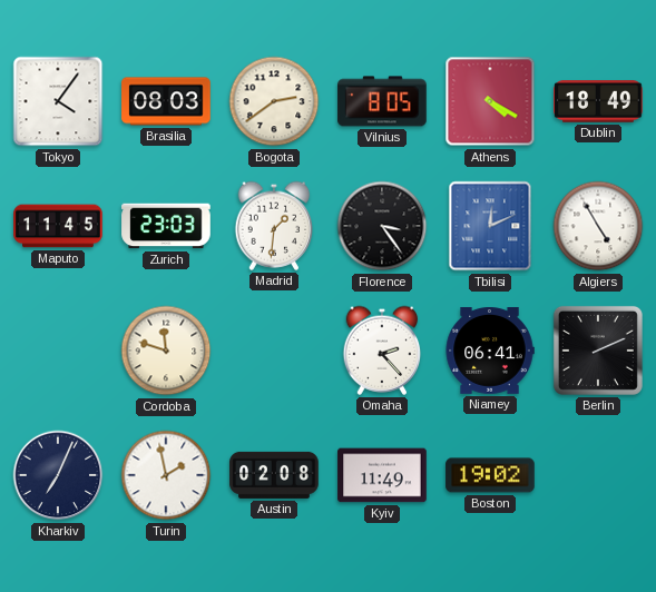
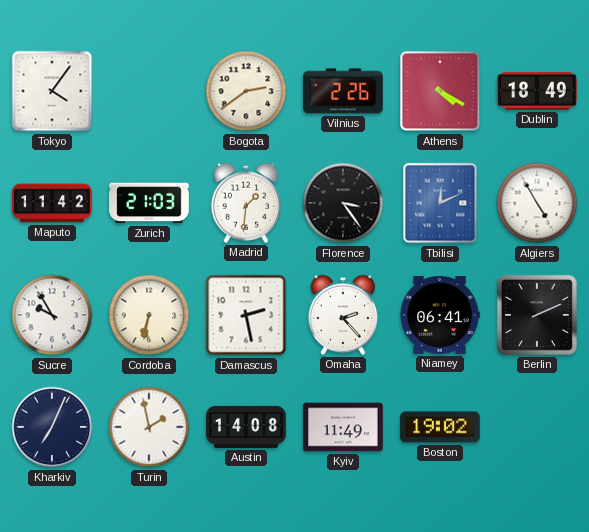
Brasilia: 08:03 -> none (166, 101)
Vilnius: 8:05 -> 2:26 (343, 91)
Maputo: 11:45 -> 11:42 (52, 203)
Zurich: 23:03 -> 21:03 (149, 203)
Sucre: none -> 9:55 (52, 315)
Cordoba: 11:48 -> 6:32 (149, 315)
Damascus: none -> 2:28 (246, 315)
Austin: 02:08 -> 14:08 (246, 427)
